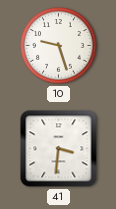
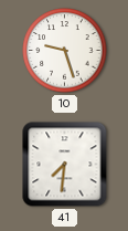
41: 3:31 -> 7:31 (65, 165)
